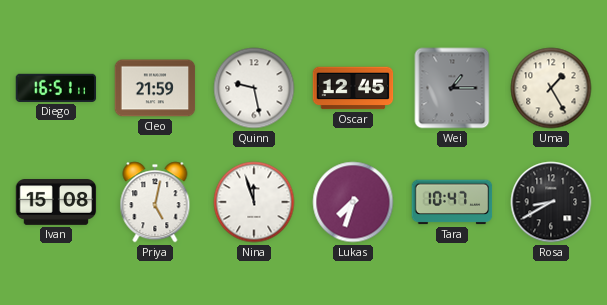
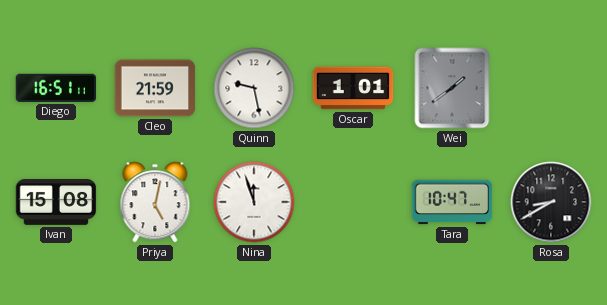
Oscar: 12:45 -> 1:01 (353, 88)
Wei: 1:15 -> 1:39 (452, 88)
Uma: 1:25 -> none (551, 88)
Lukas: 7:33 -> none (353, 202)
